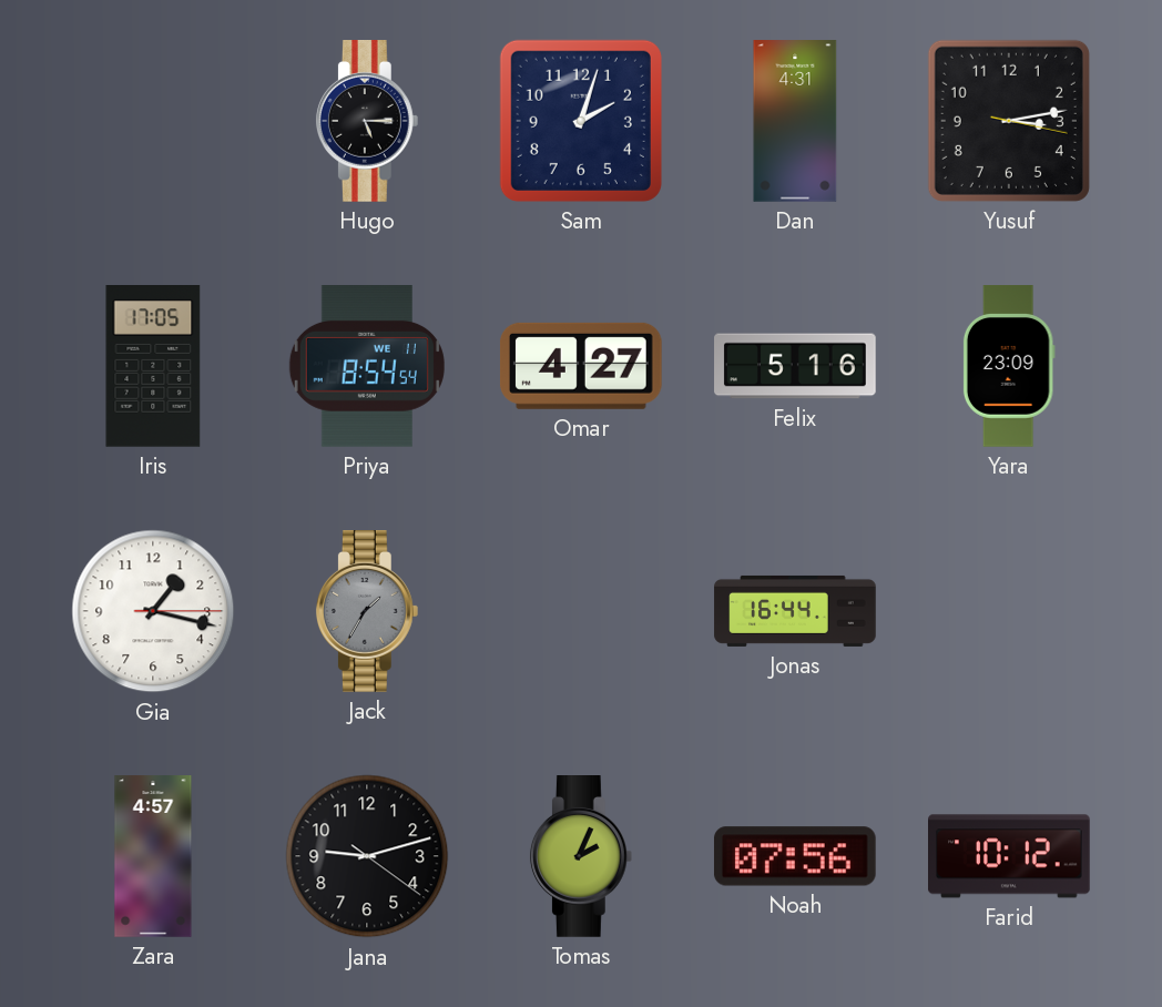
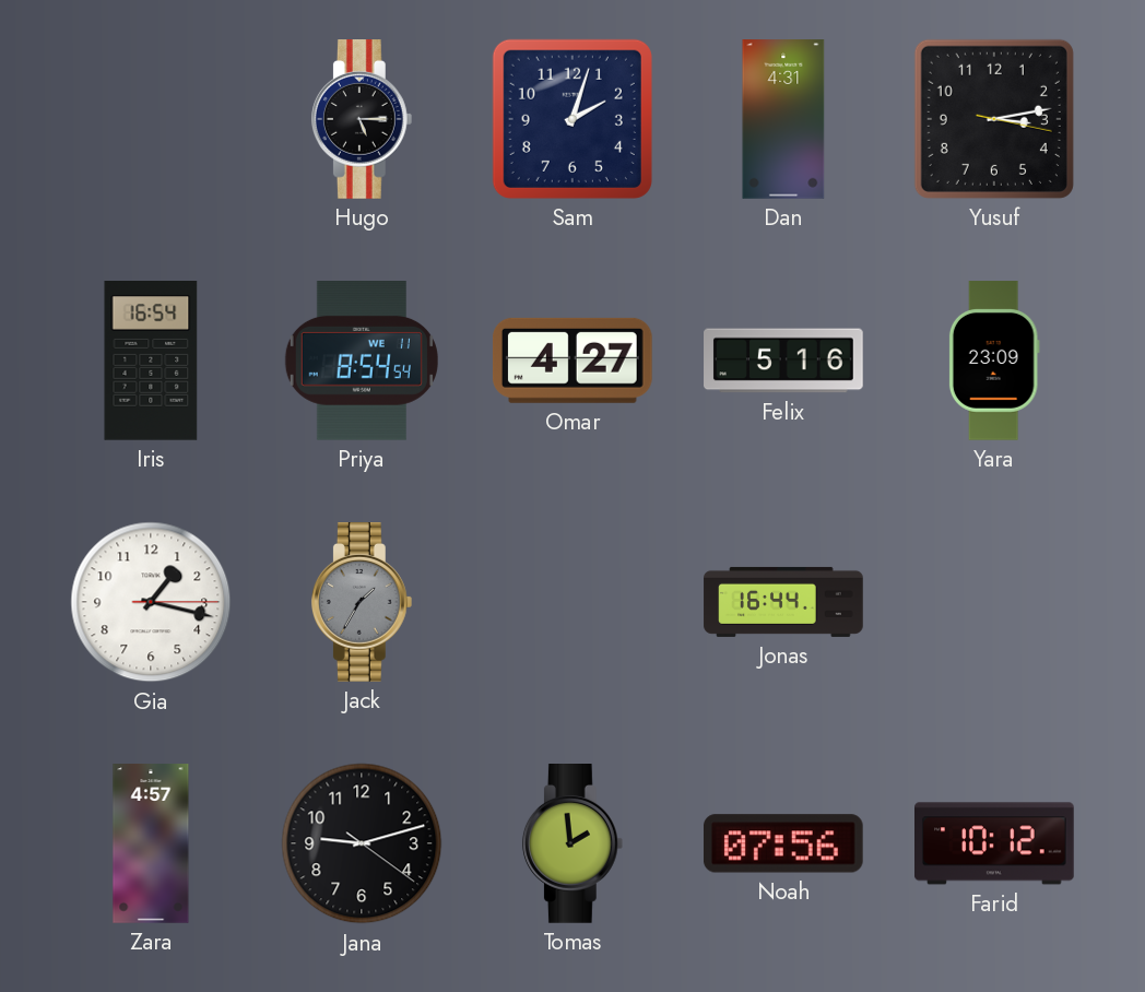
Iris: 17:05 -> 16:54 (151, 362)
Tomas: 2:04 -> 1:59 (572, 845)
